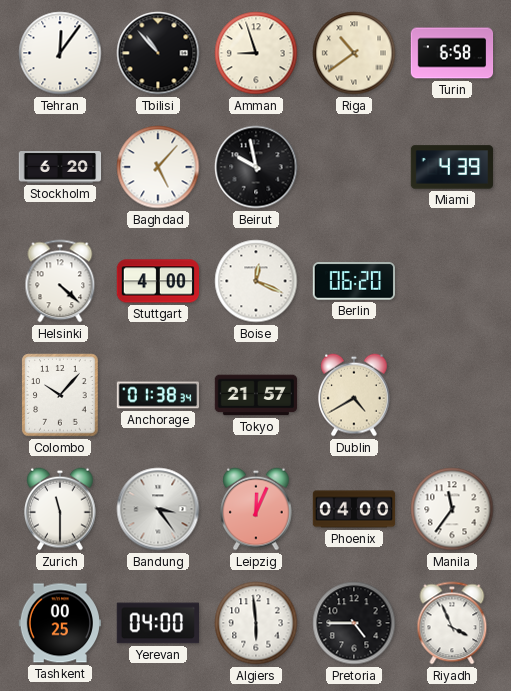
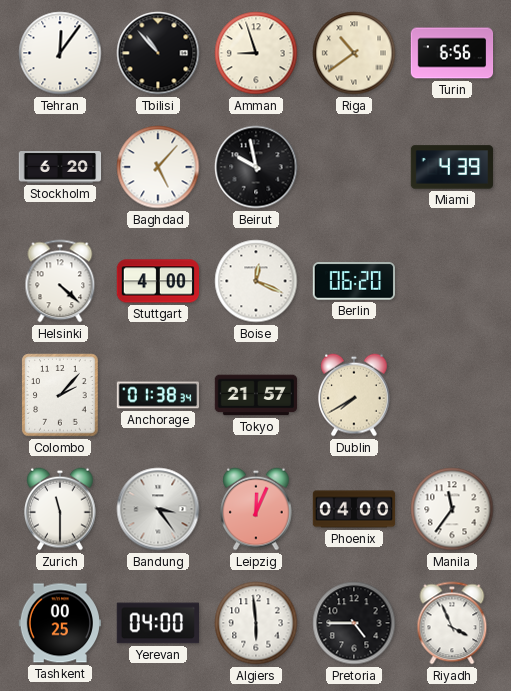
Turin: 6:58 -> 6:56 (452, 53)
Colombo: 10:07 -> 2:07 (60, 395)
Dublin: 4:40 -> 7:40 (355, 395)
